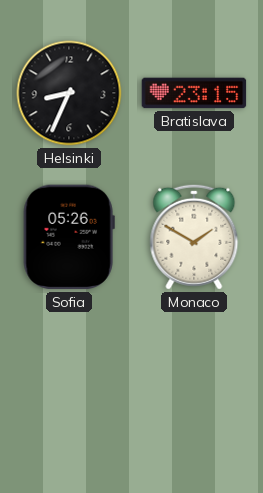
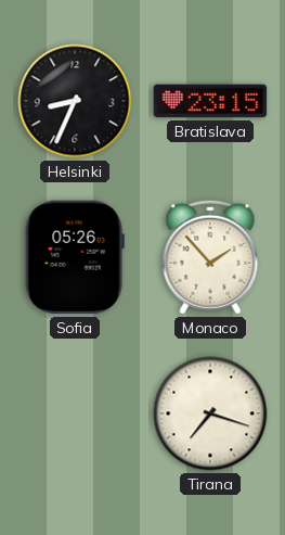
Monaco: 1:50 -> 1:53 (210, 257)
Tirana: none -> 7:18 (210, 413)
